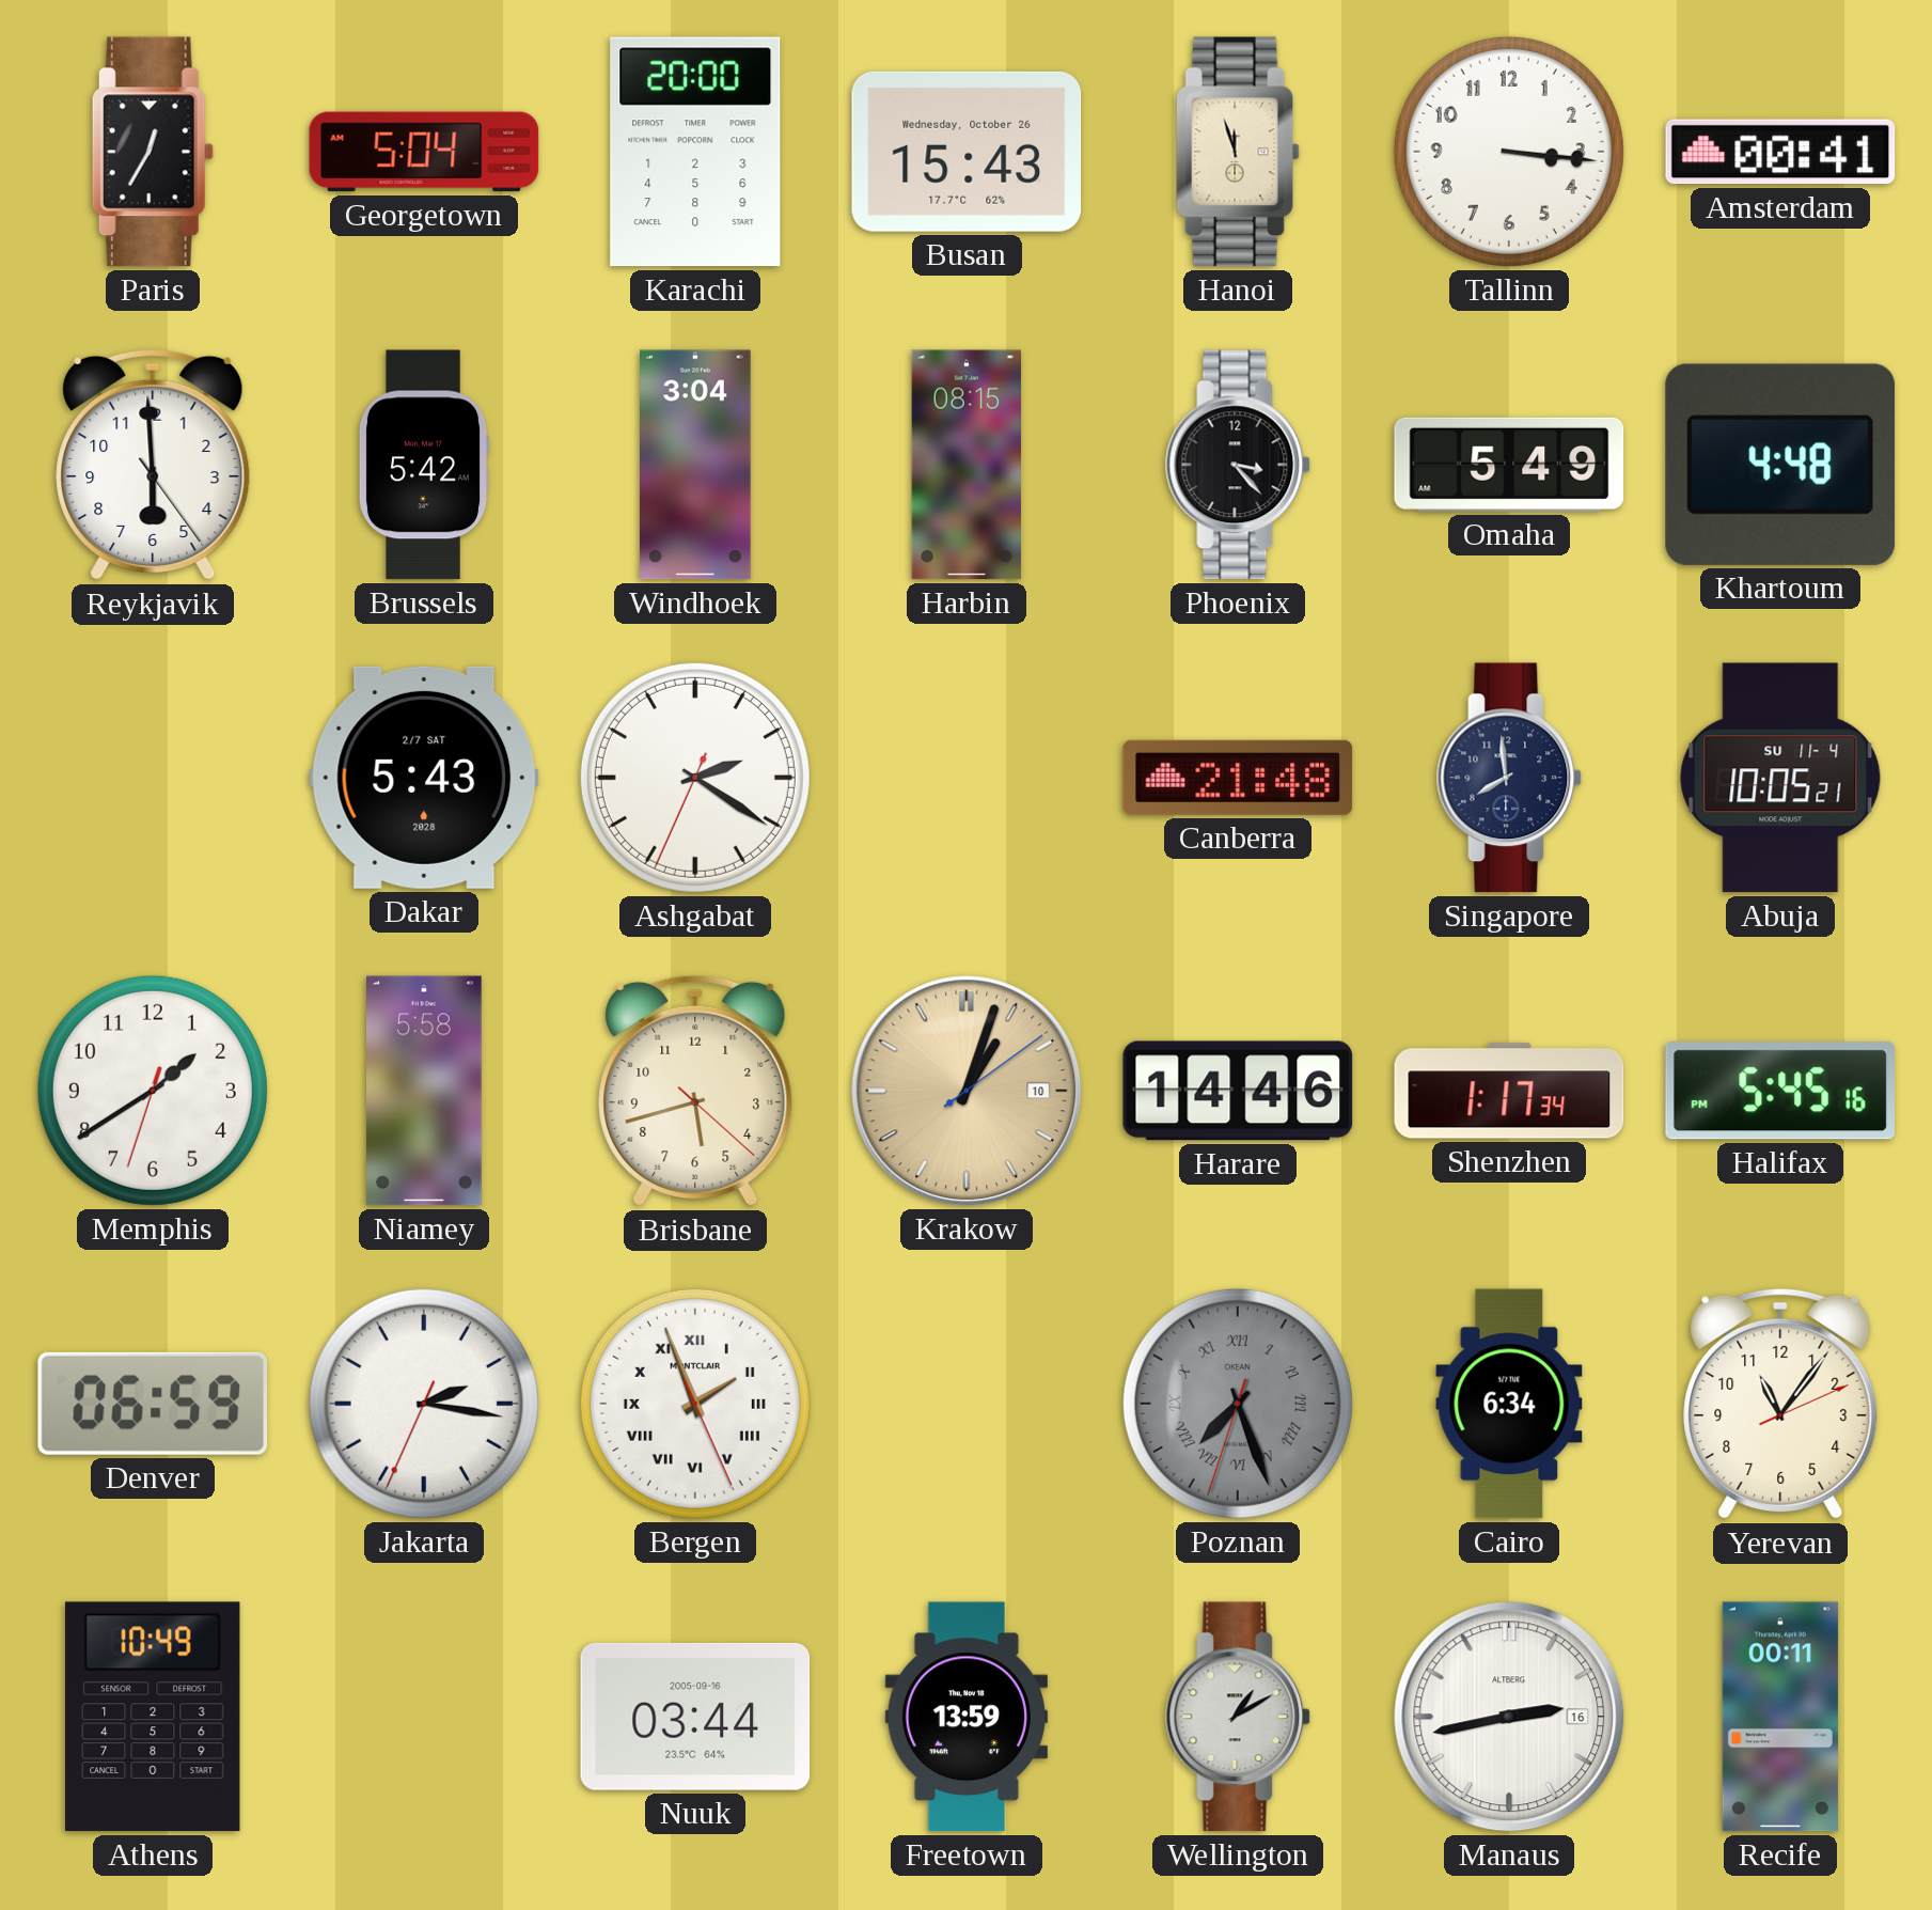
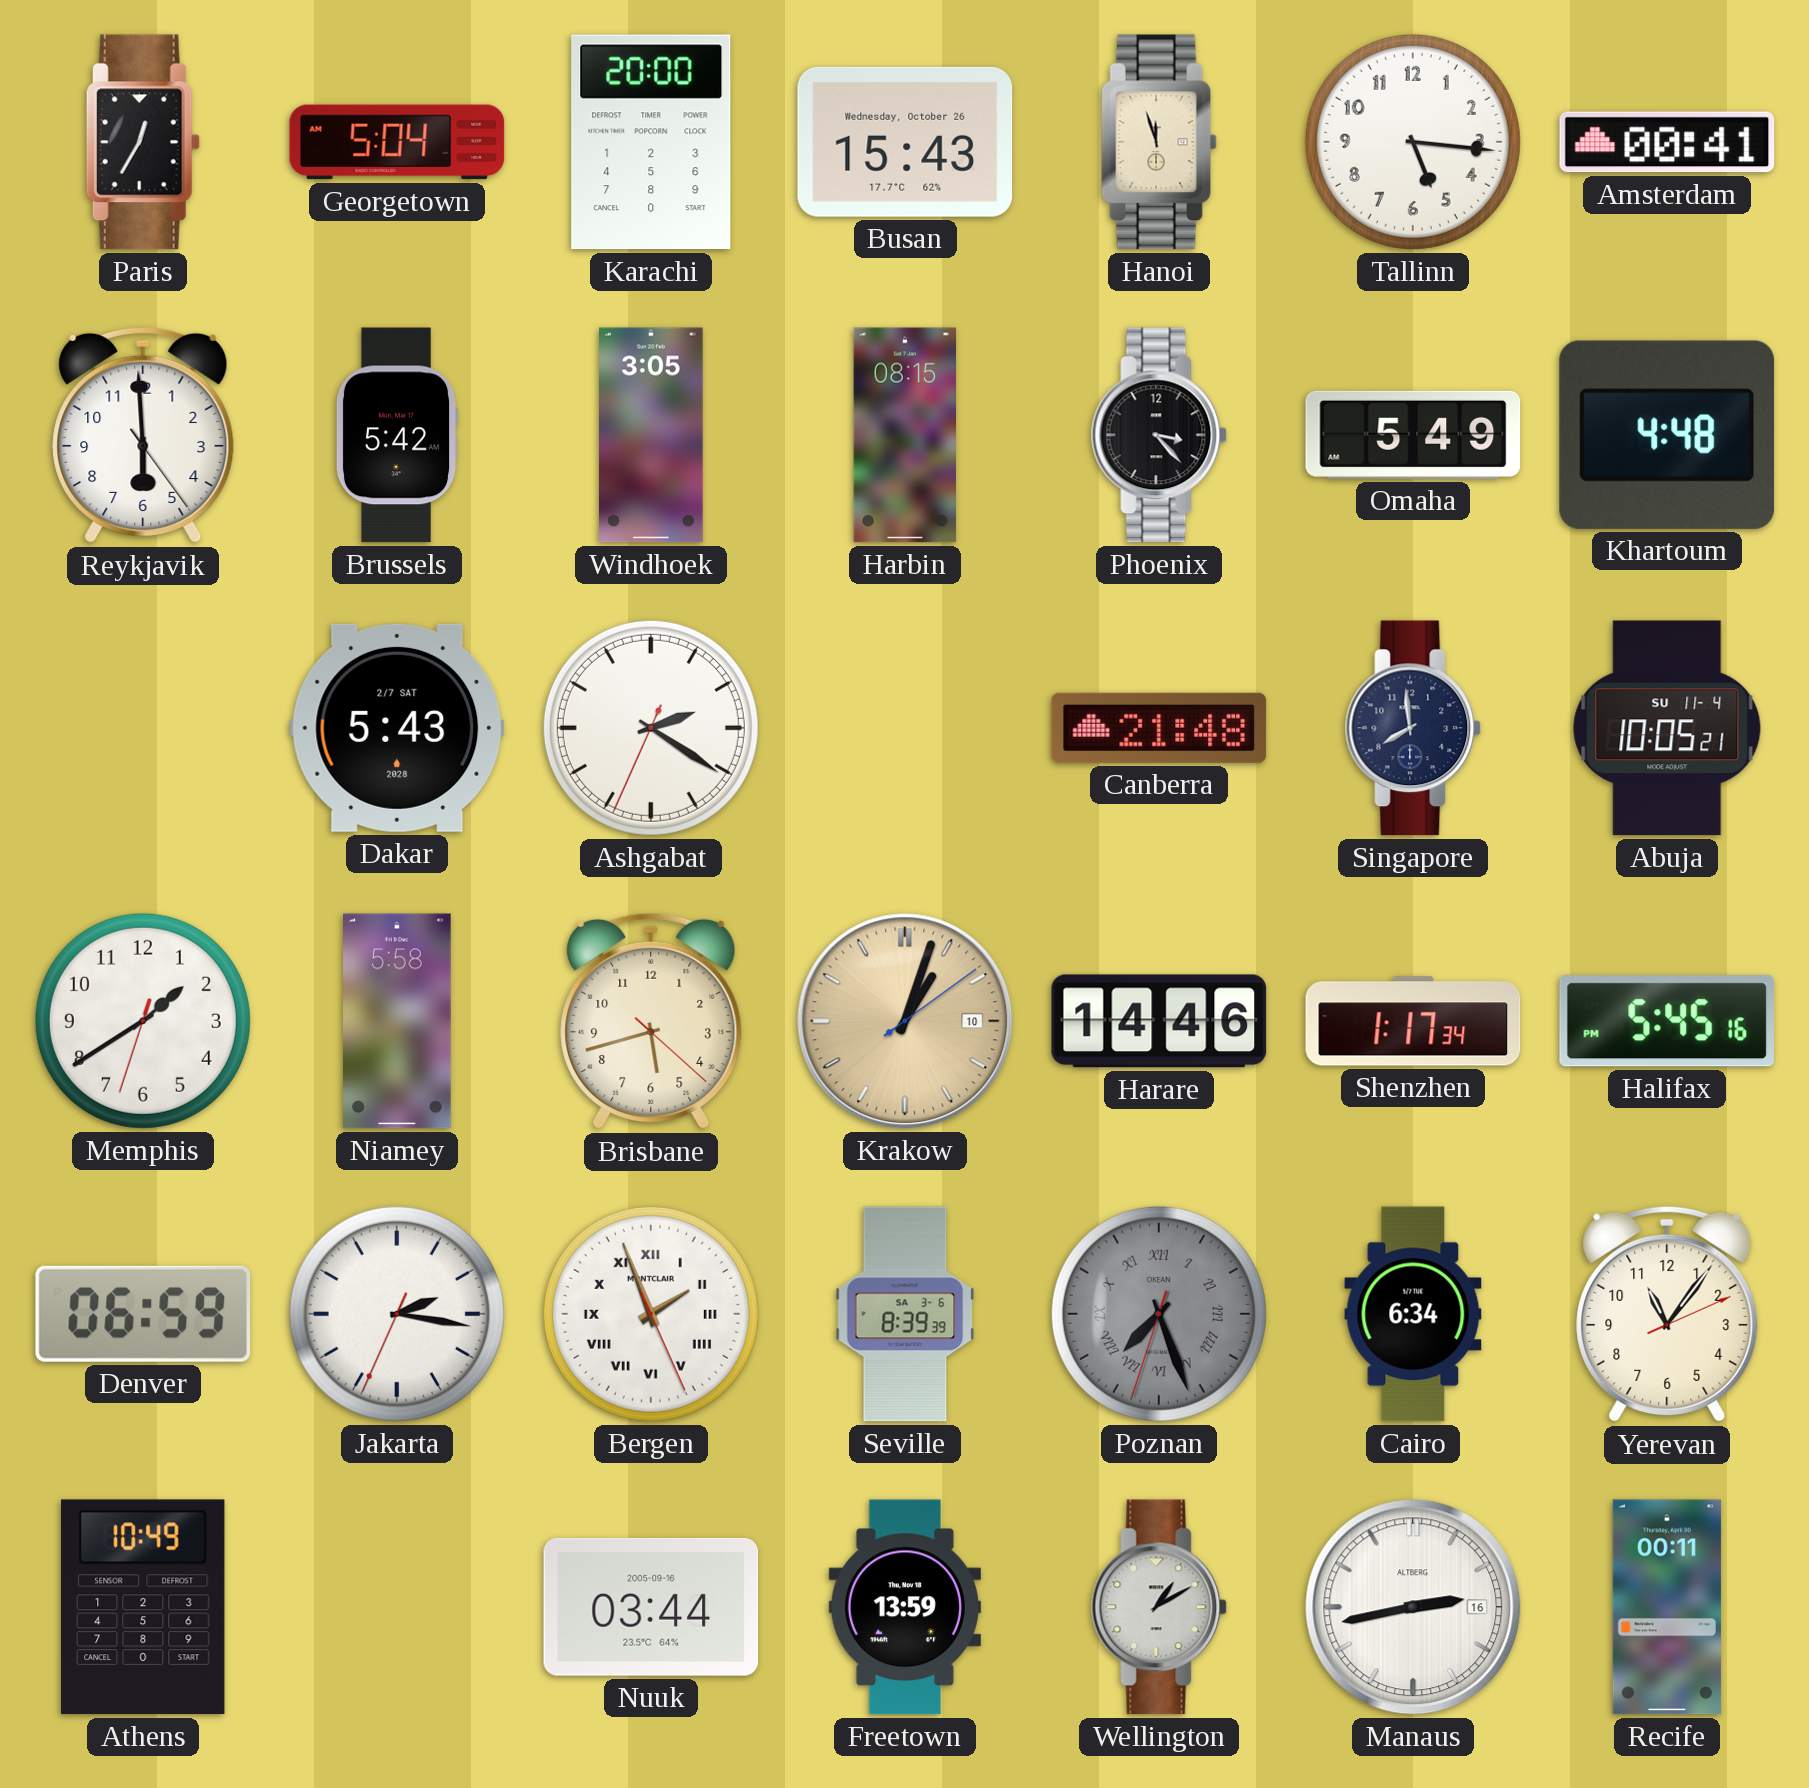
Tallinn: 3:16 -> 5:16 (1413, 142)
Windhoek: 3:04 -> 3:05 (652, 435)
Seville: none -> 8:39 (905, 1314)
